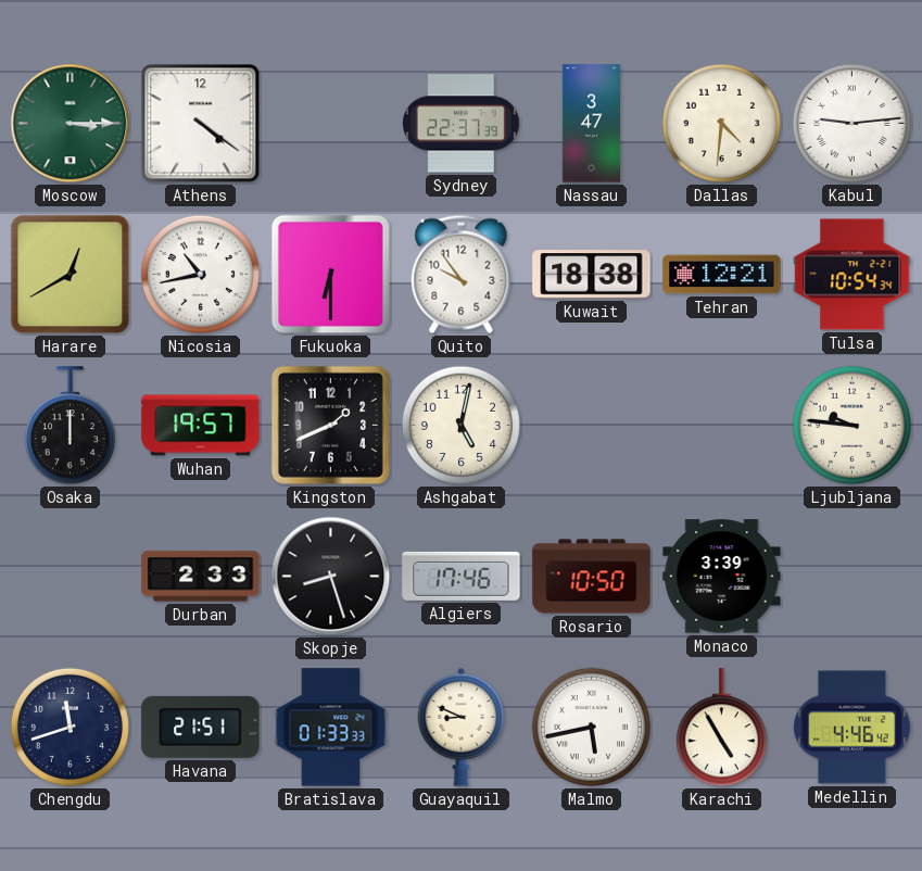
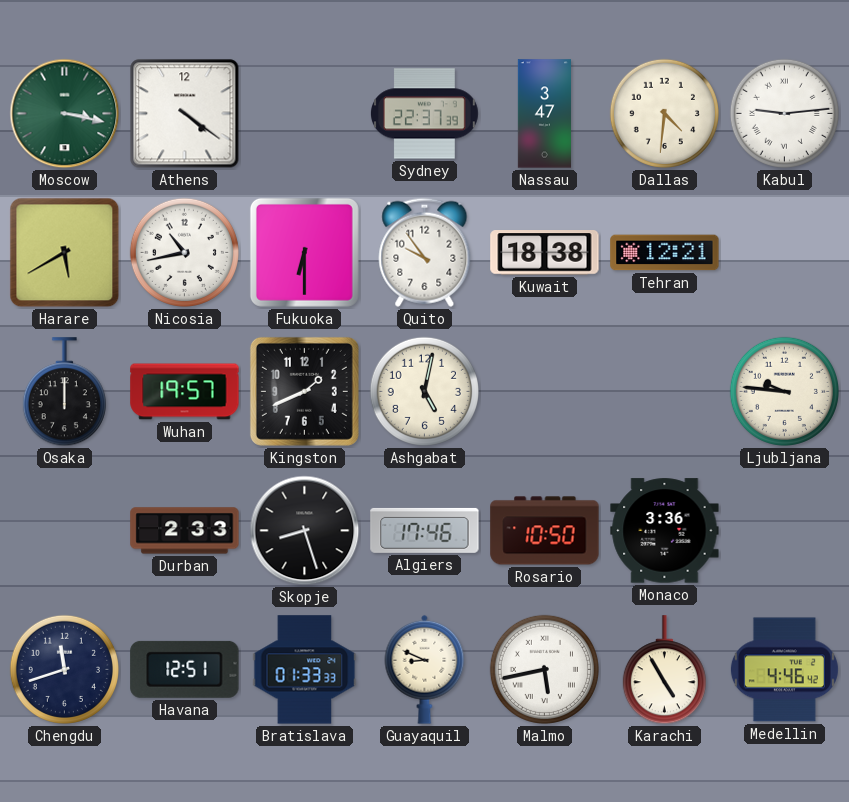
Moscow: 3:15 -> 3:17 (65, 114)
Harare: 12:40 -> 5:40 (65, 253)
Tulsa: 10:54 -> none (852, 275)
Monaco: 3:39 -> 3:36 (665, 531)
Havana: 21:51 -> 12:51 (185, 669)
